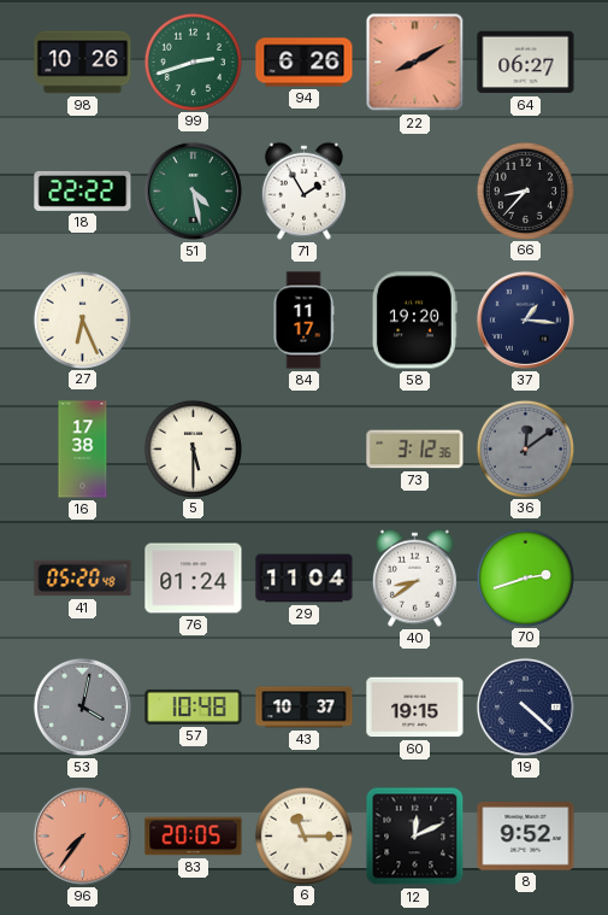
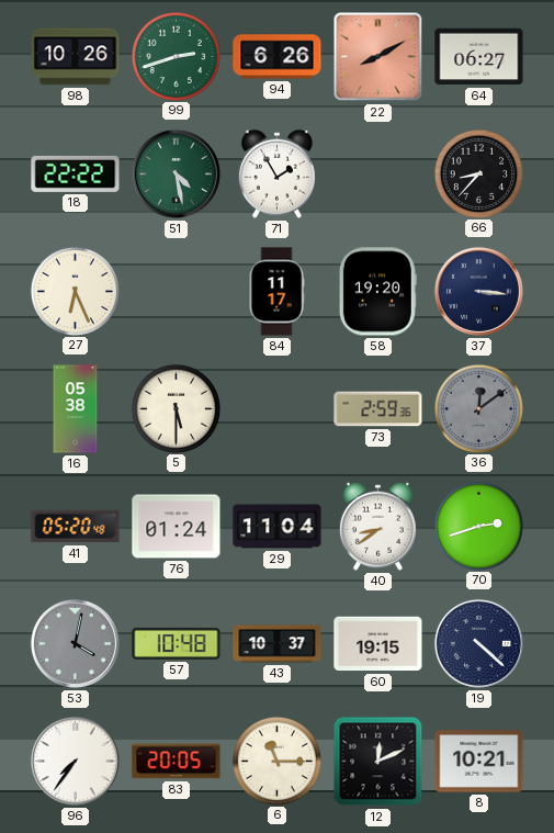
37: 1:16 -> 3:16 (478, 291)
16: 17:38 -> 05:38 (76, 409)
73: 3:12 -> 2:59 (378, 409)
96 dial: salmon -> white (75, 761)
8: 9:52 -> 10:21 (479, 762)
